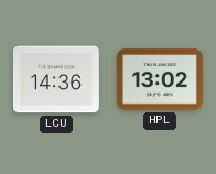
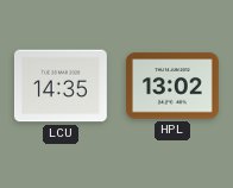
LCU: 14:36 -> 14:35 (61, 86)
